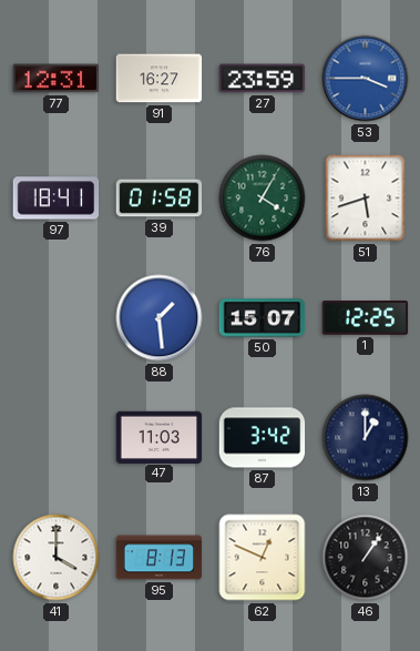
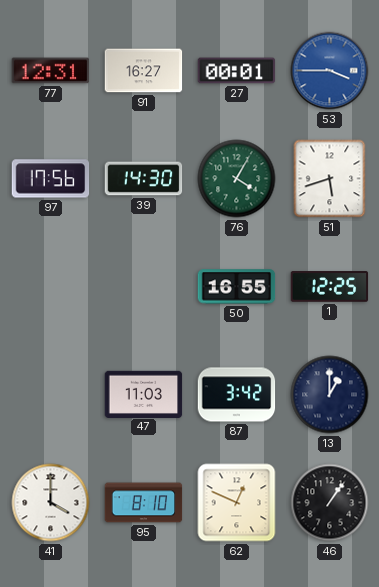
27: 23:59 -> 00:01 (237, 71)
97: 18:41 -> 17:56 (51, 179)
39: 01:58 -> 14:30 (144, 179)
88: 1:29 -> none (160, 318)
50: 15:07 -> 16:55 (237, 287)
95: 8:13 -> 8:10 (144, 503)
